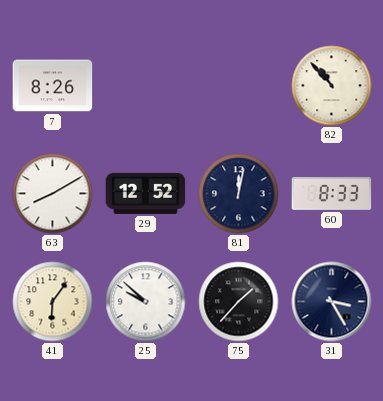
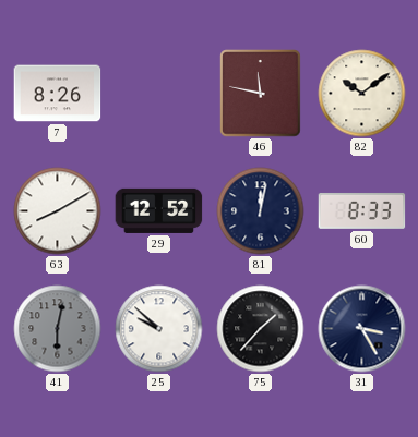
46: none -> 11:47 (261, 94)
82: 10:53 -> 10:09 (362, 94)
41: 6:06 -> 6:02 (58, 329)
41 dial: cream -> grey (58, 329)
